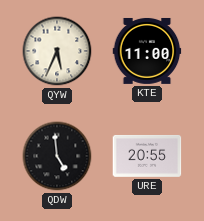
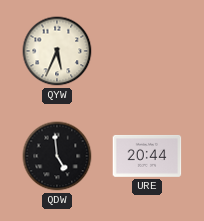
KTE: 11:00 -> none (147, 51)
URE: 20:55 -> 20:44 (147, 156)
